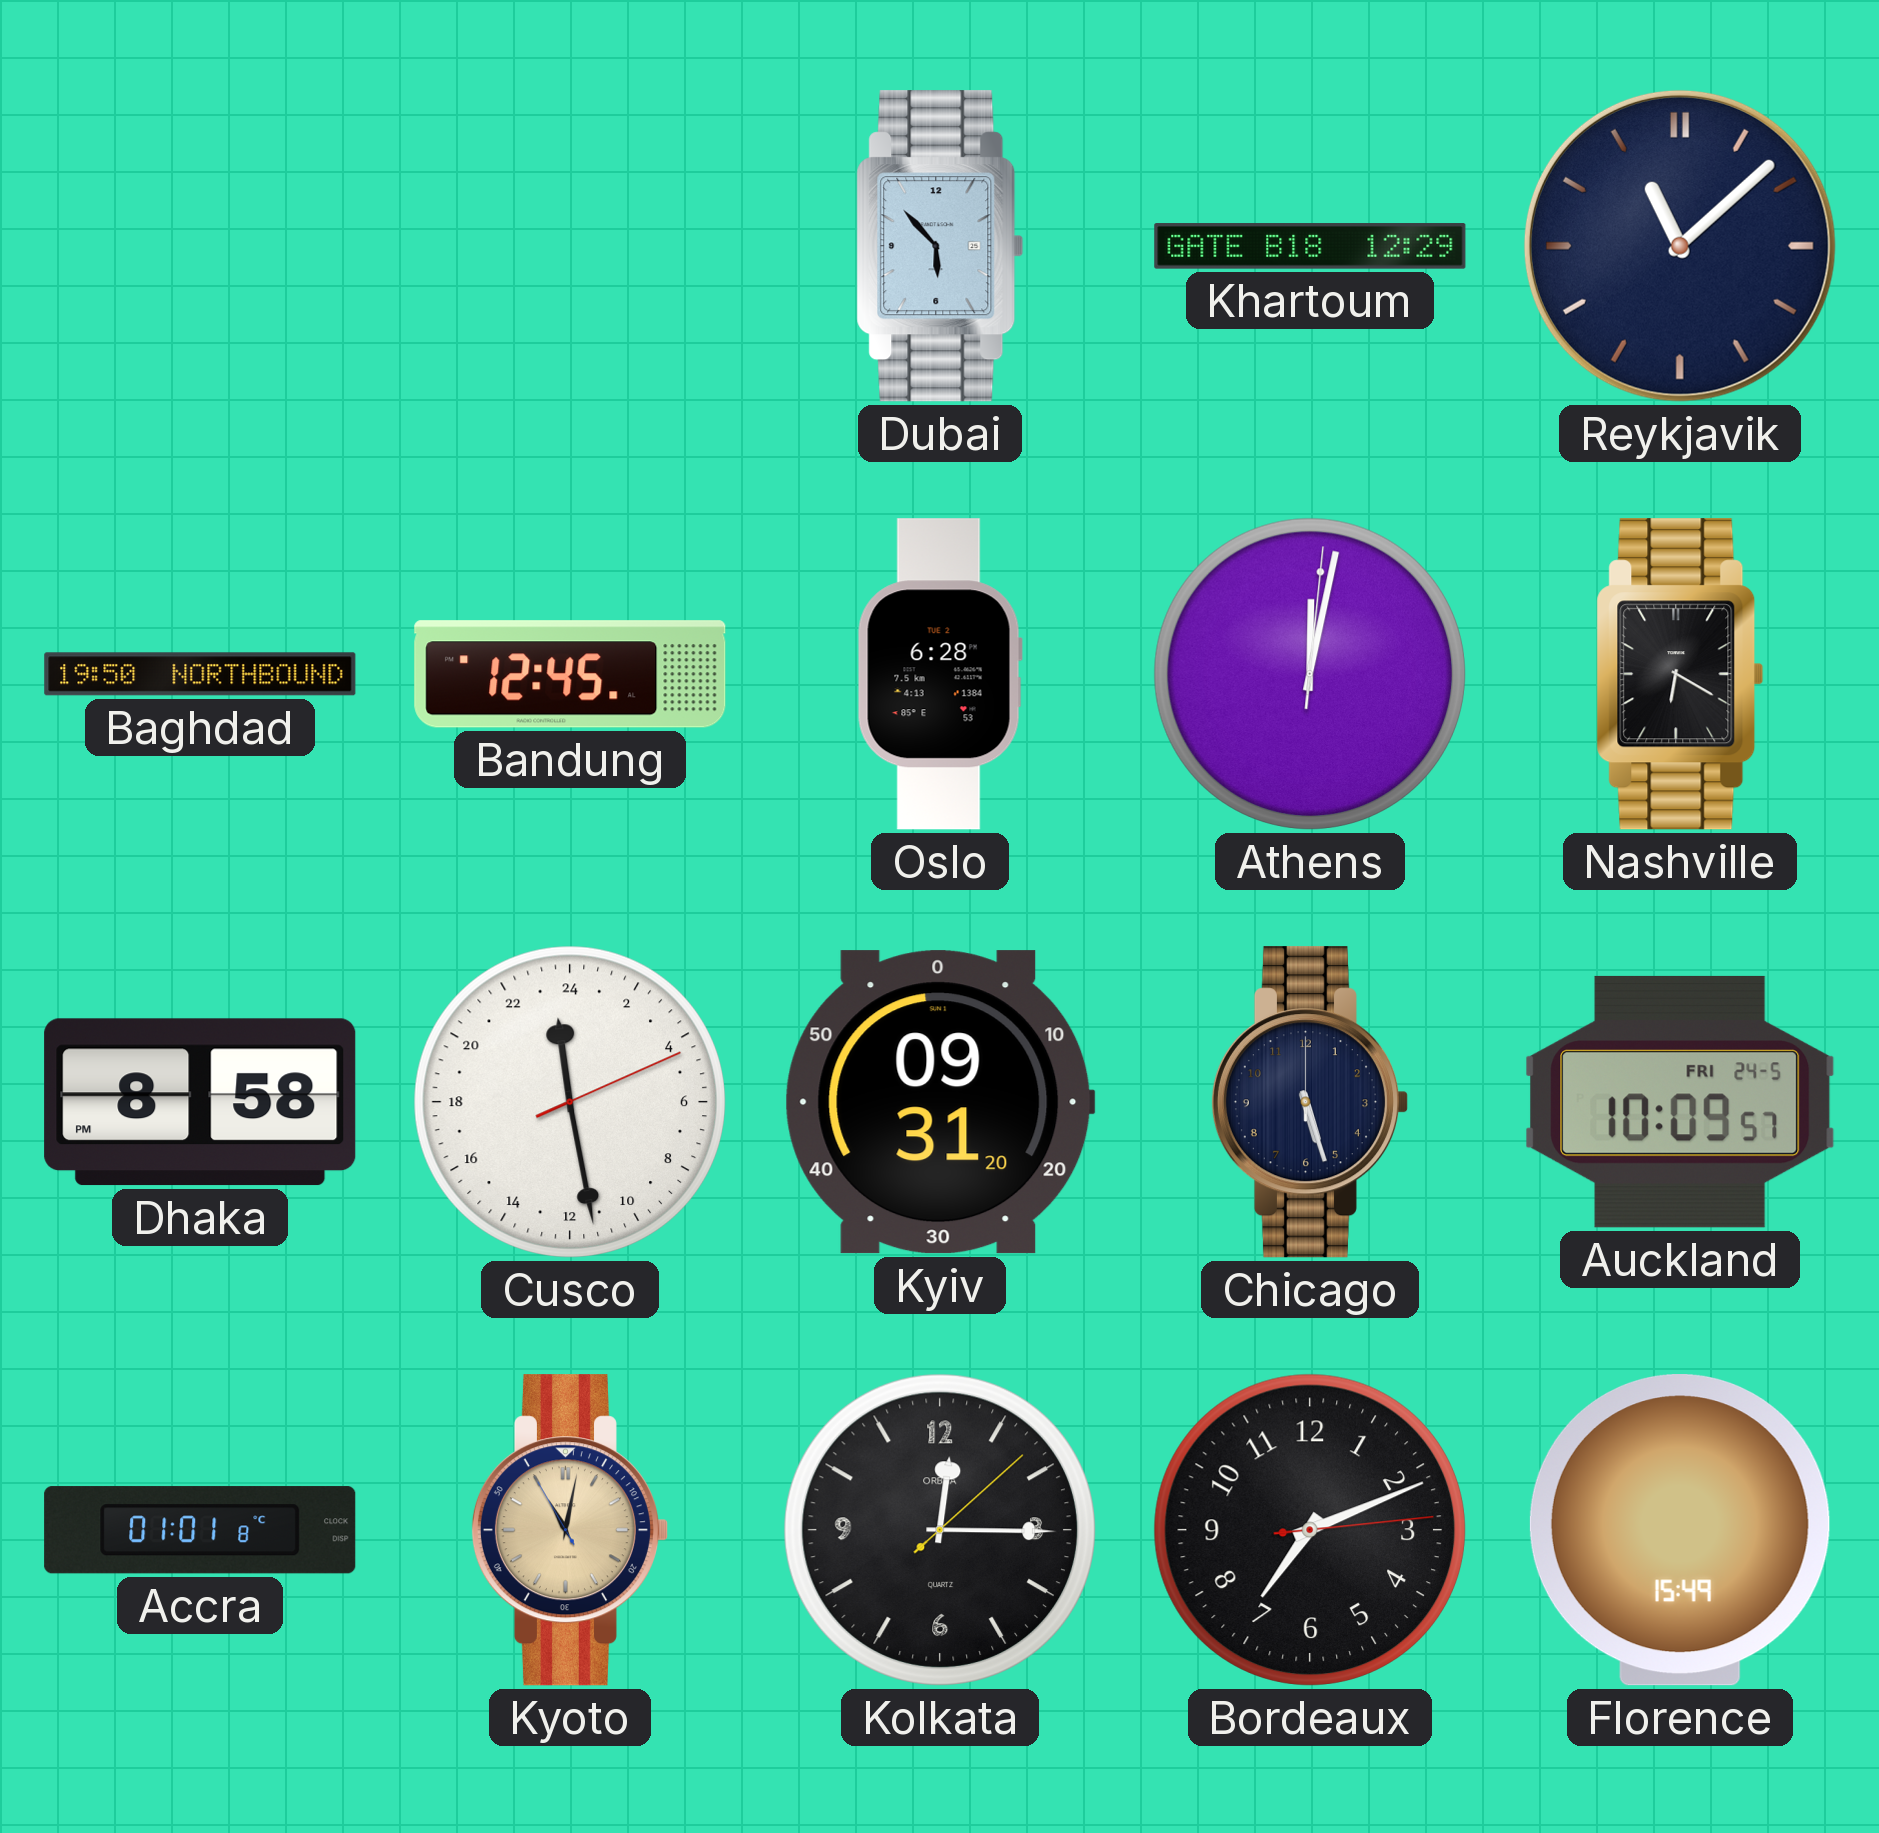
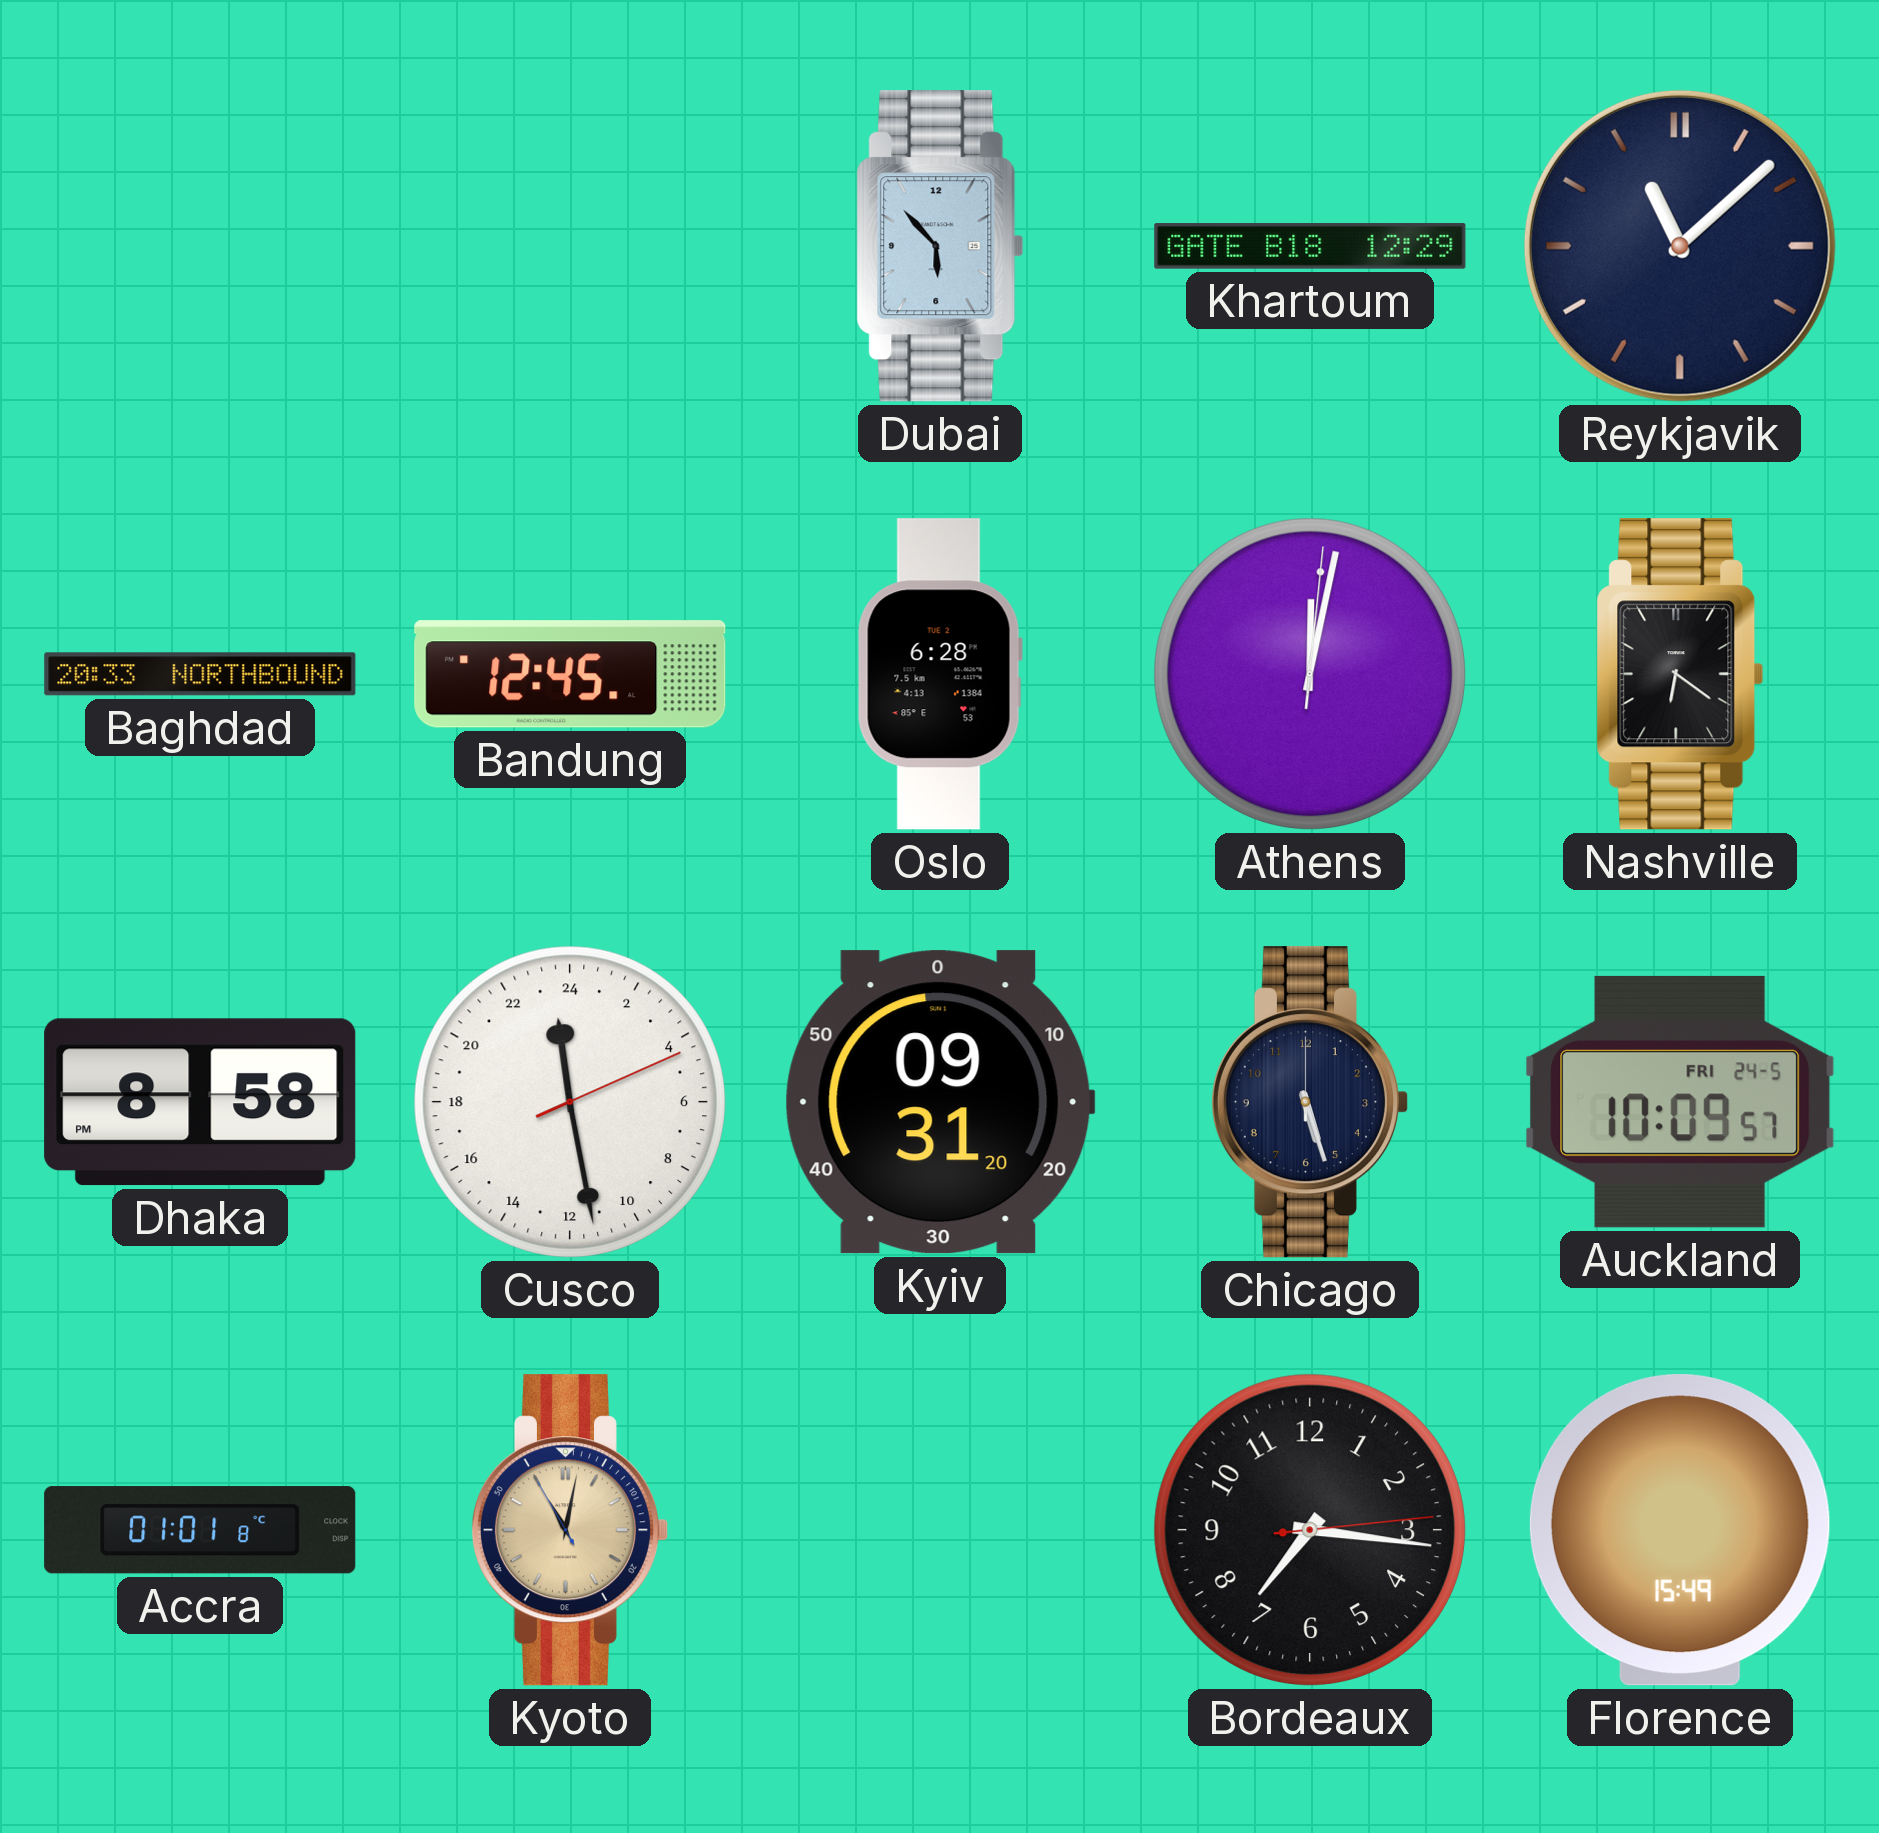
Baghdad: 19:50 -> 20:33 (200, 674)
Nashville: 6:20 -> 6:21 (1680, 674)
Kolkata: 12:15 -> none (940, 1530)
Bordeaux: 7:11 -> 7:16 (1310, 1530)
